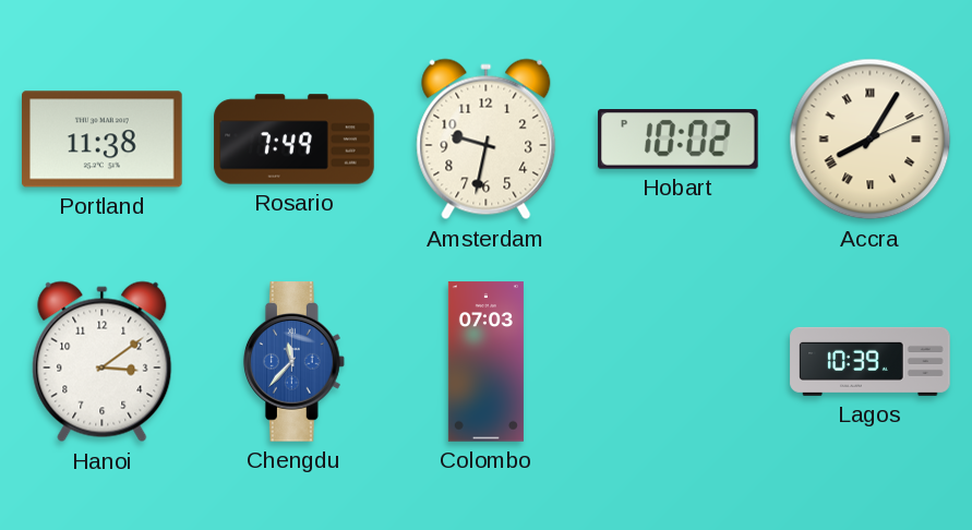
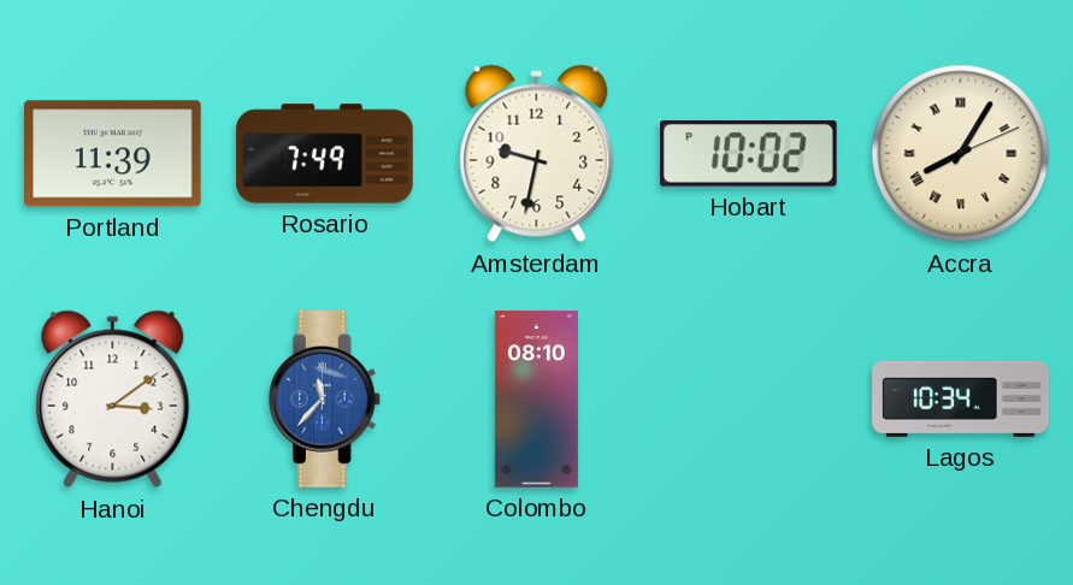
Portland: 11:38 -> 11:39 (113, 154)
Colombo: 07:03 -> 08:10 (536, 400)
Lagos: 10:39 -> 10:34 (961, 398)
